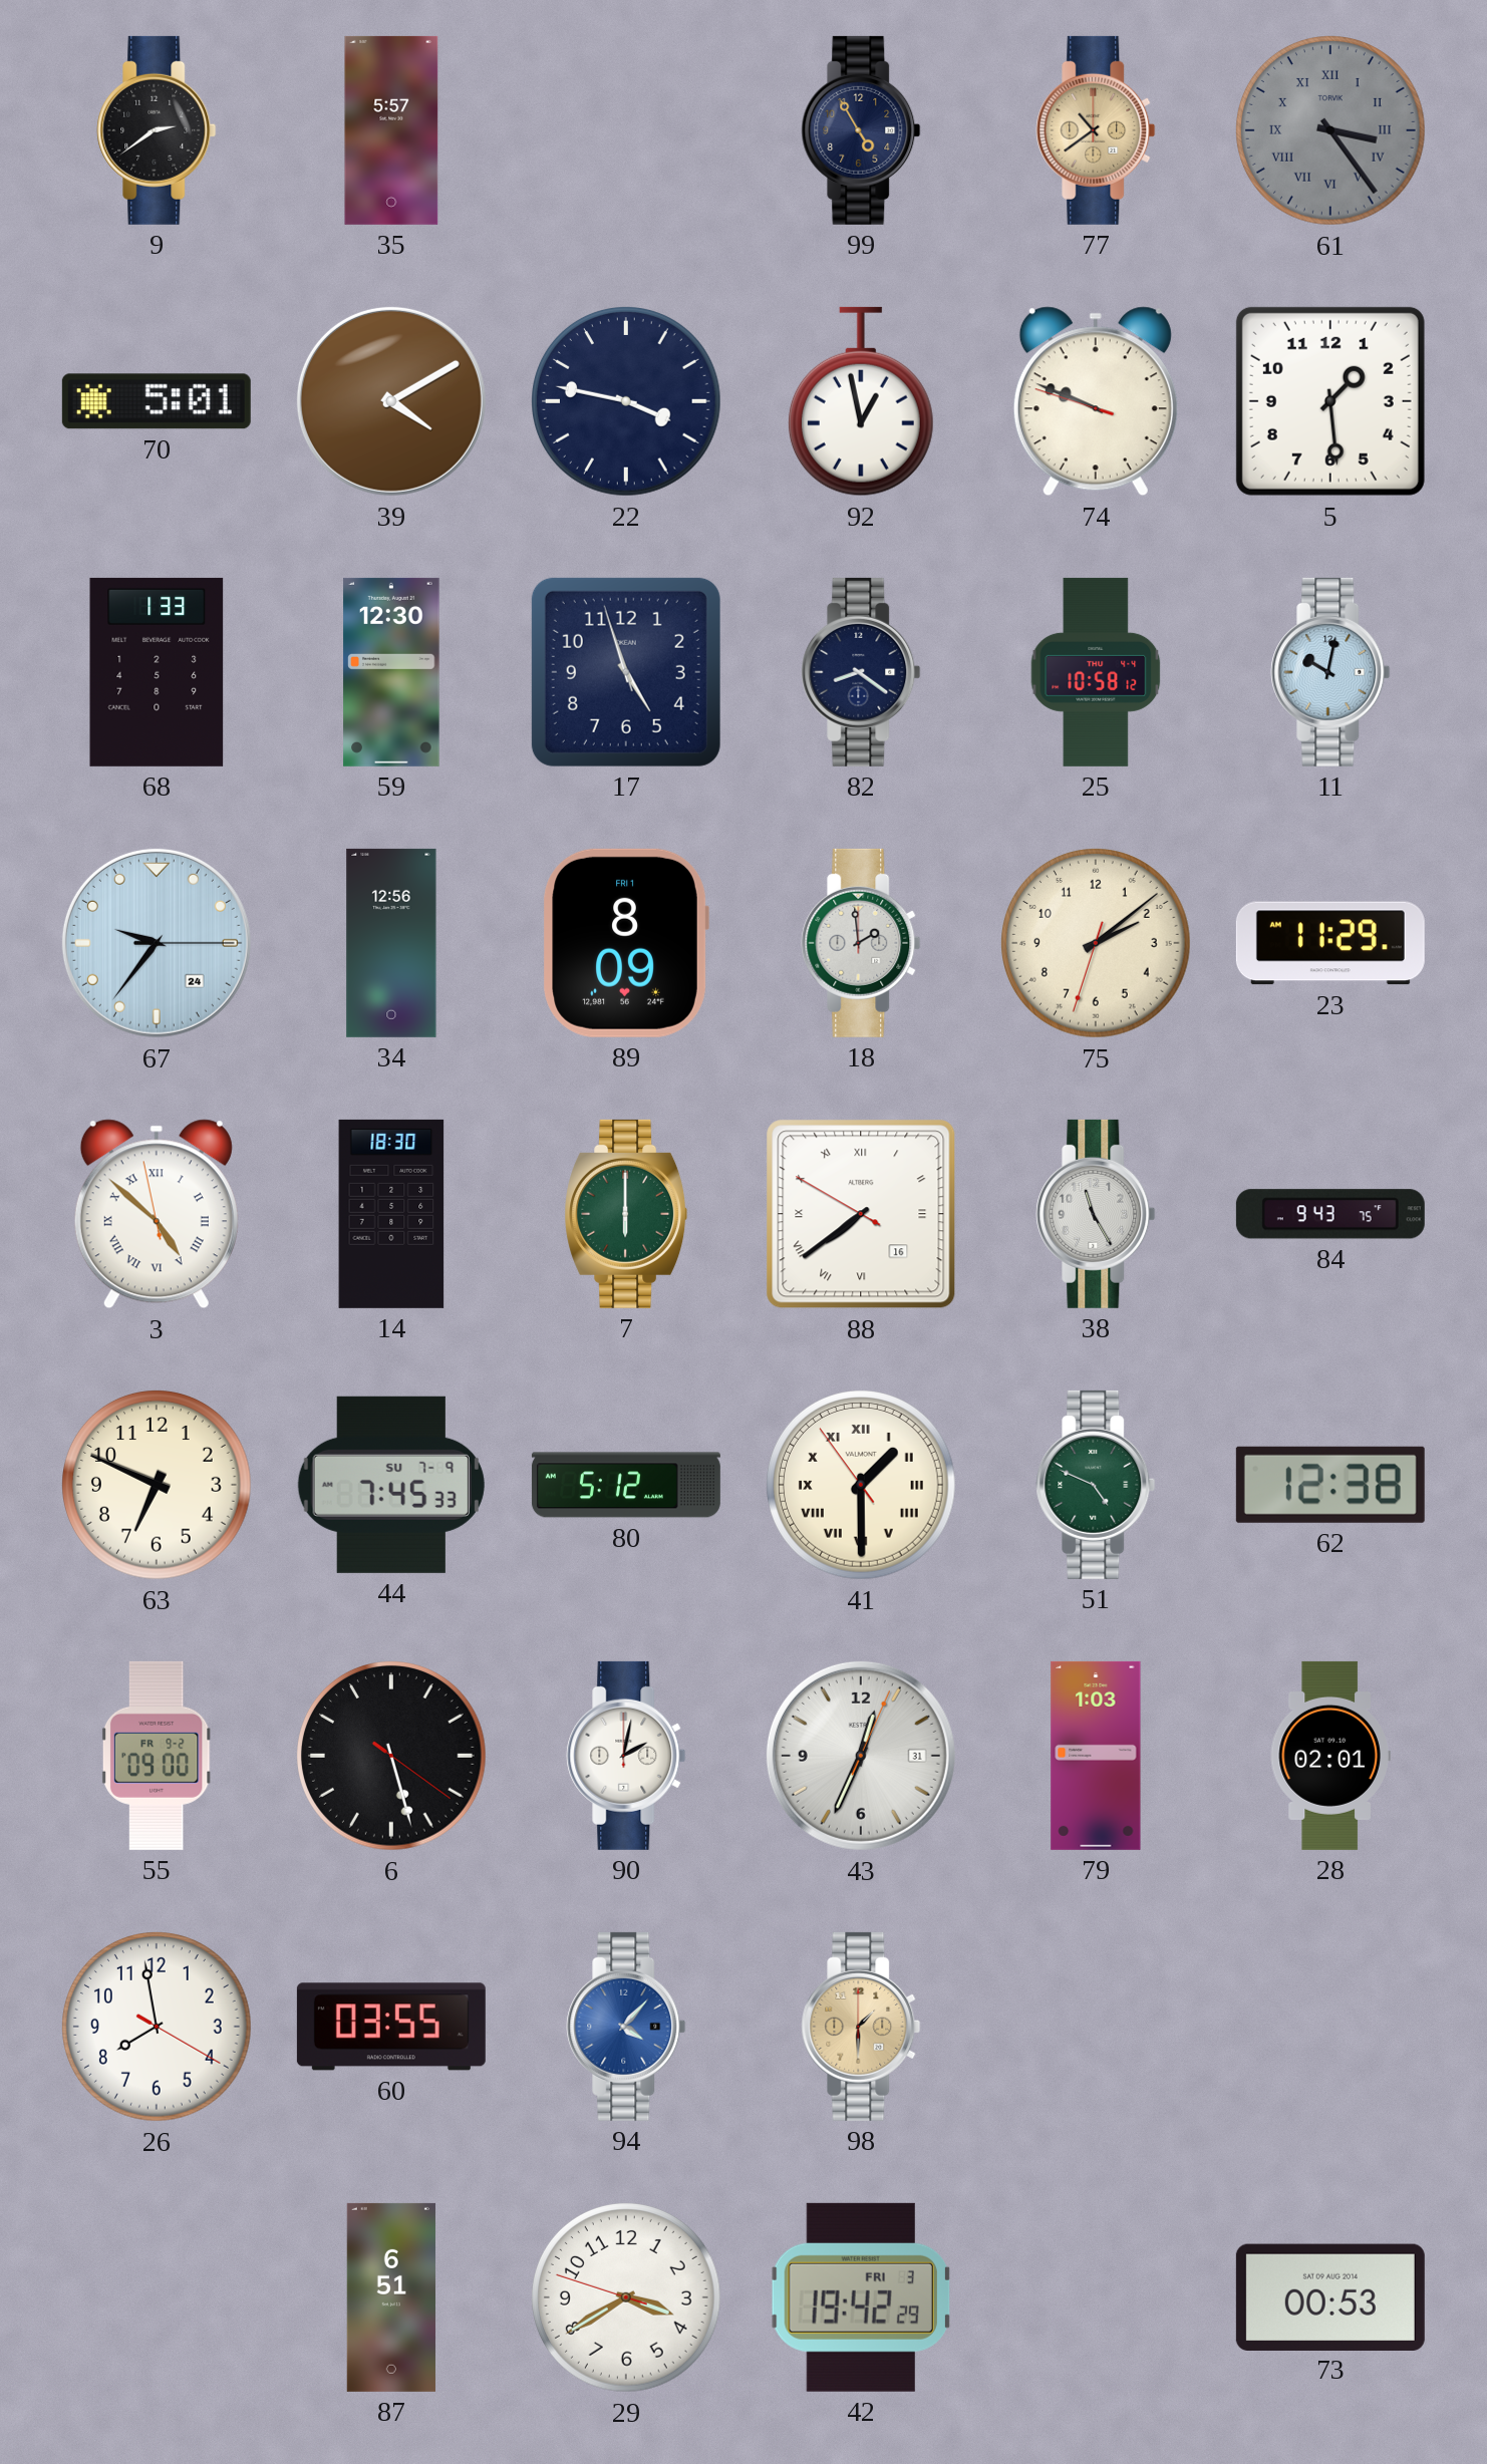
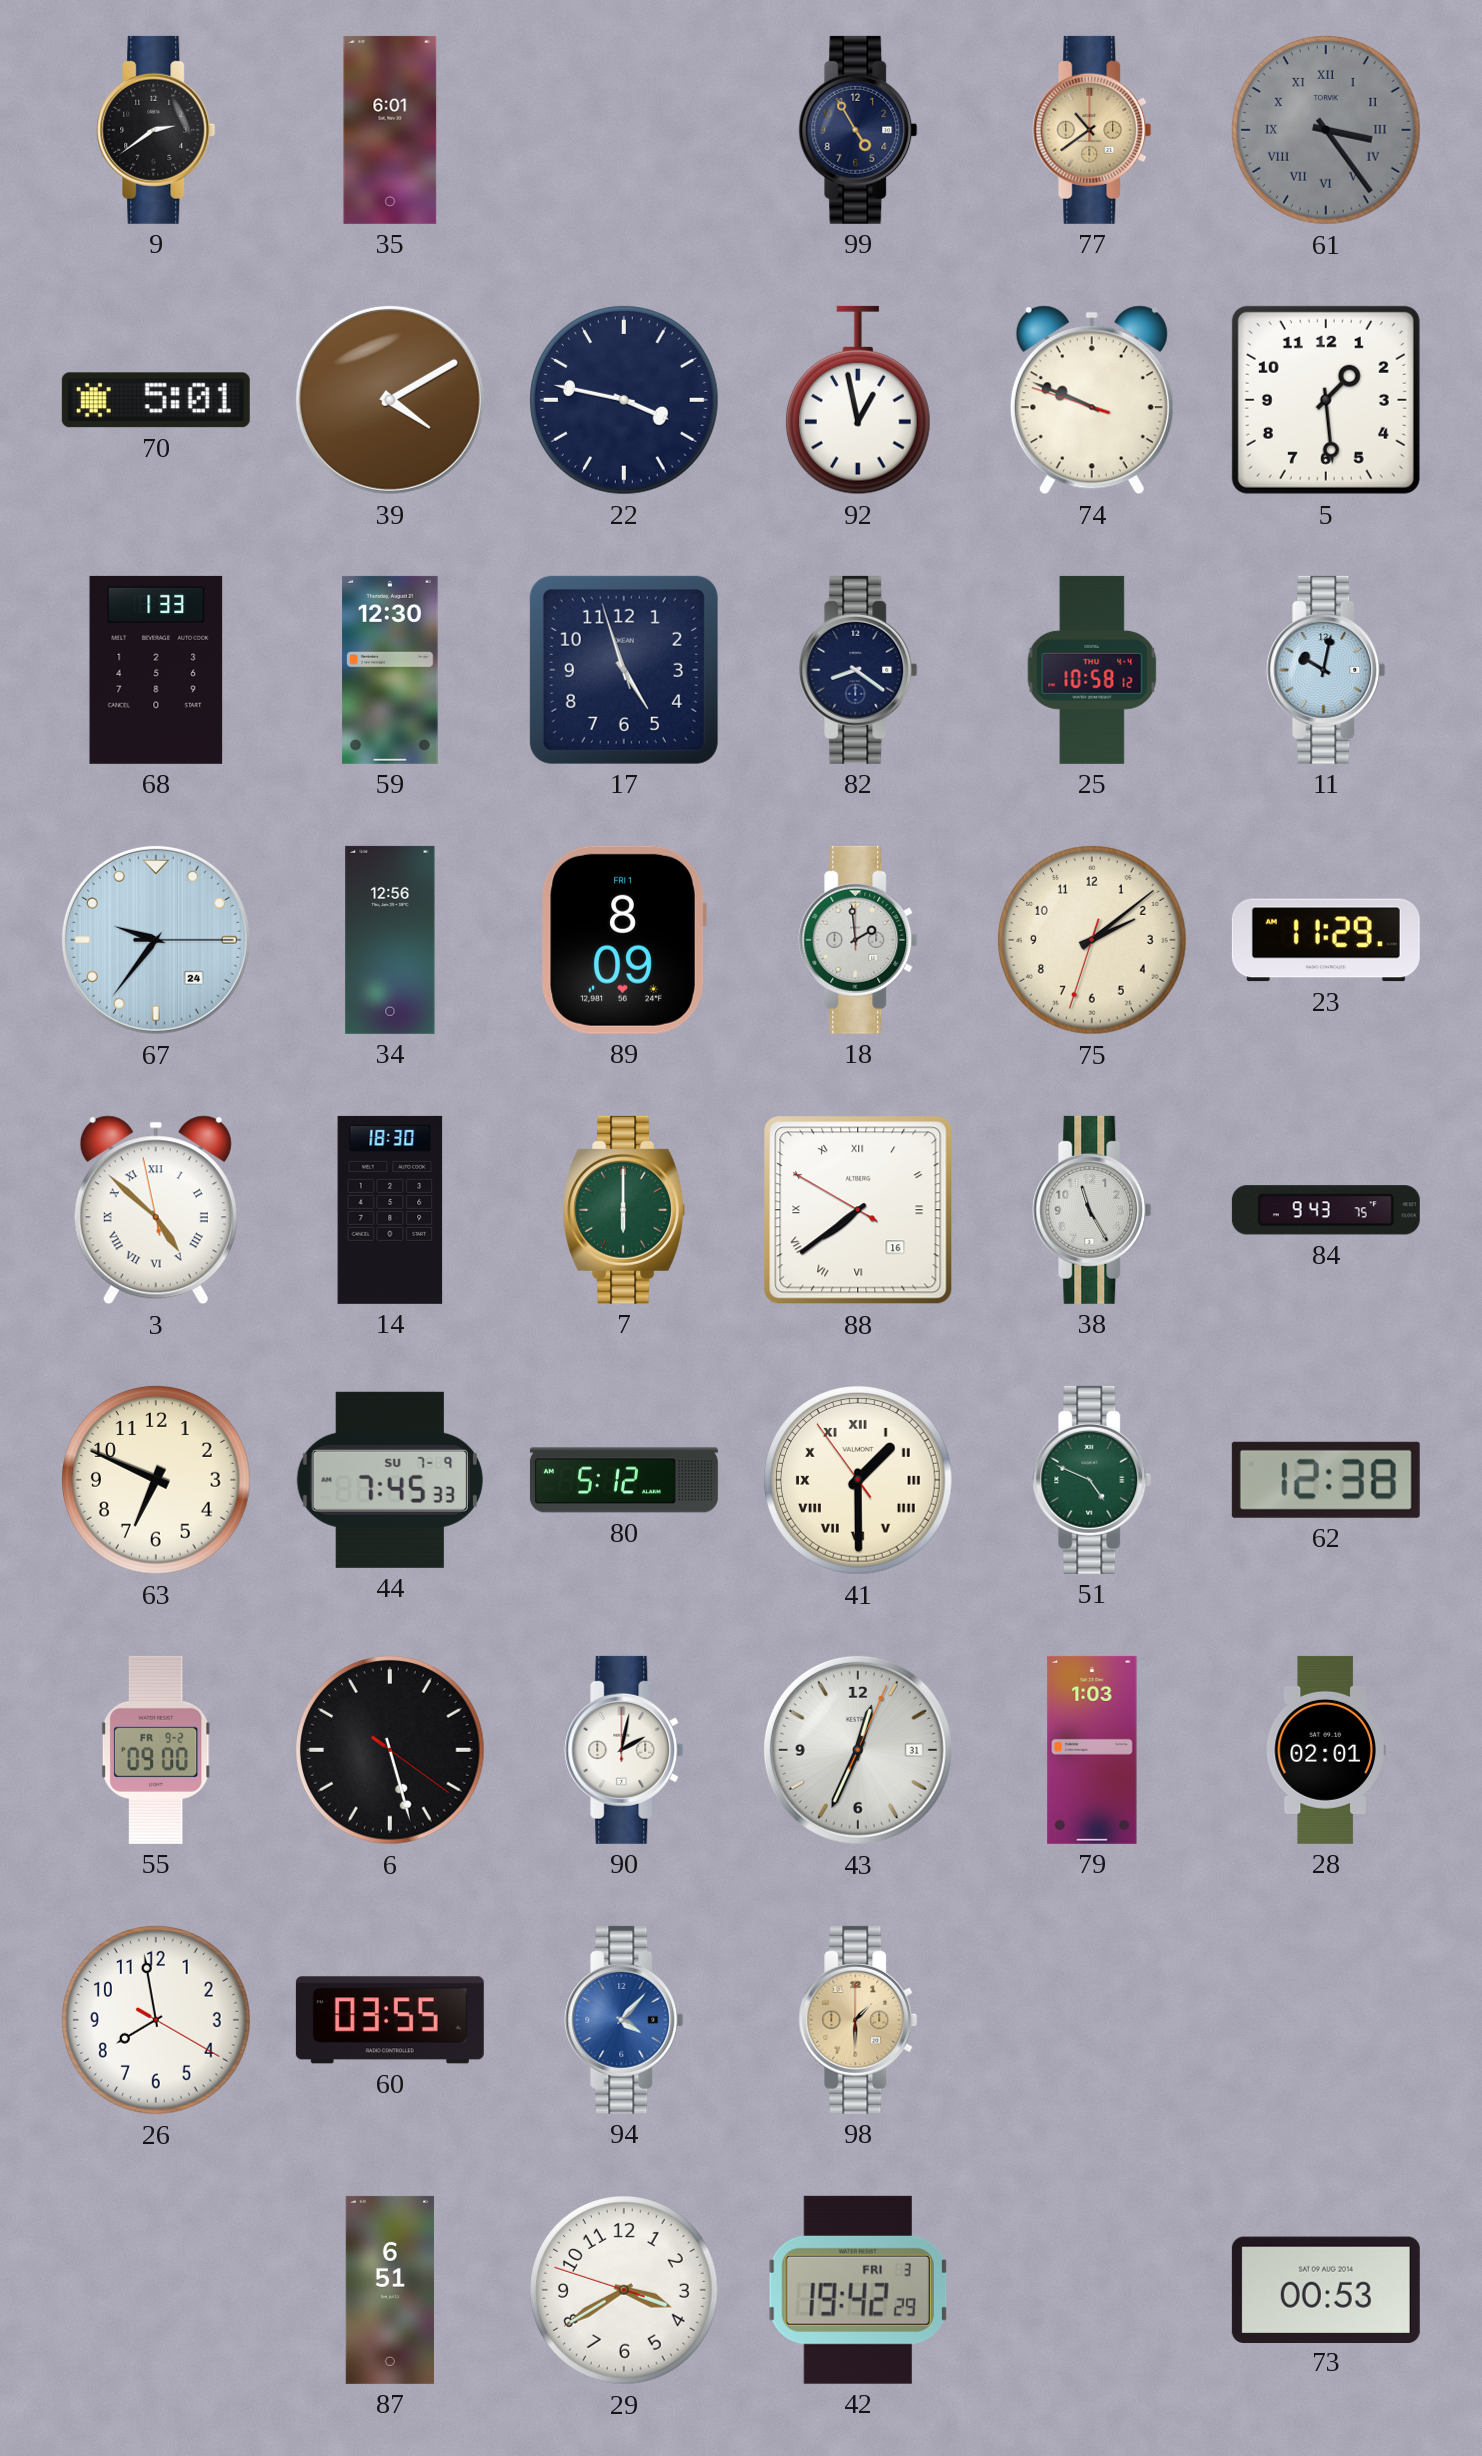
35: 5:57 -> 6:01 (390, 130)
